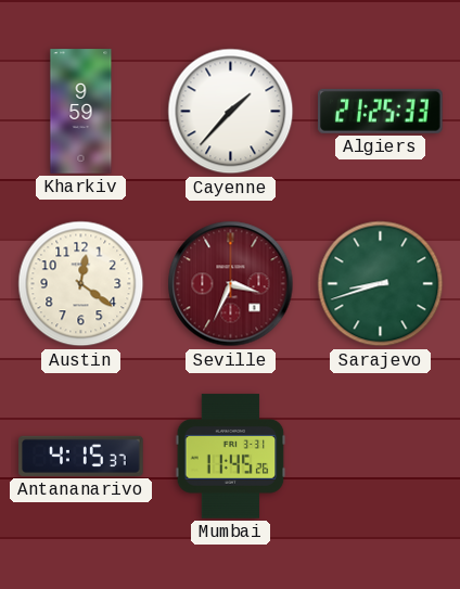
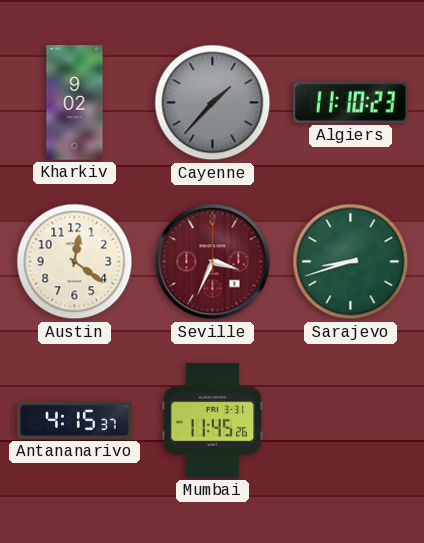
Kharkiv: 9:59 -> 9:02 (75, 103)
Cayenne dial: white -> grey (213, 103)
Algiers: 21:25 -> 11:10 (351, 102)
